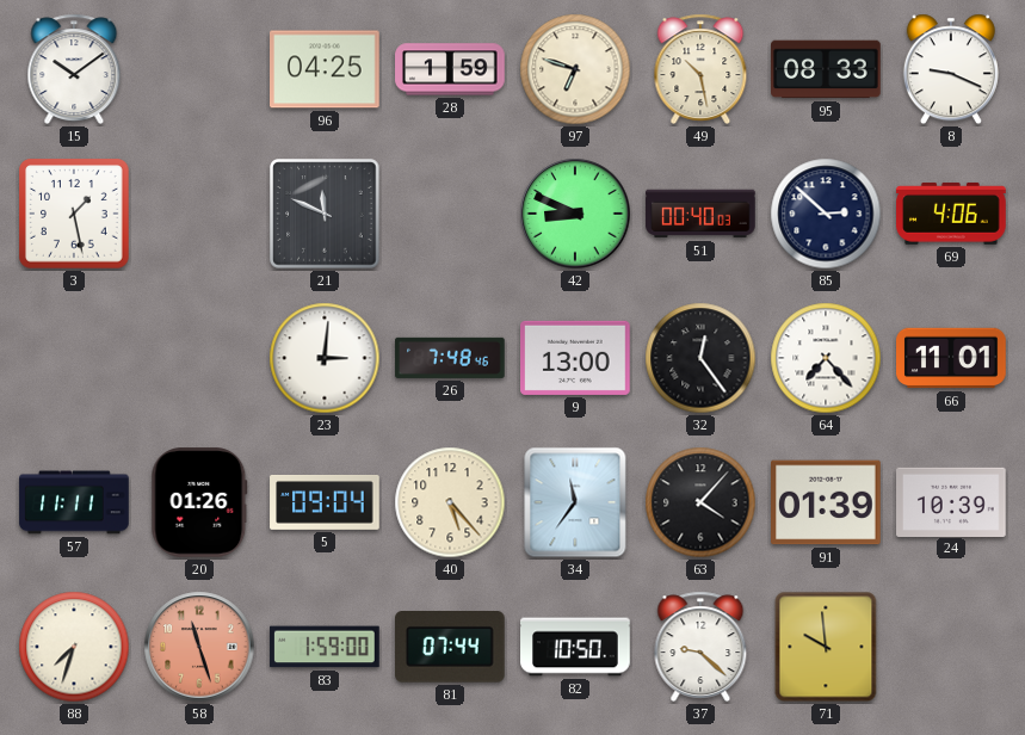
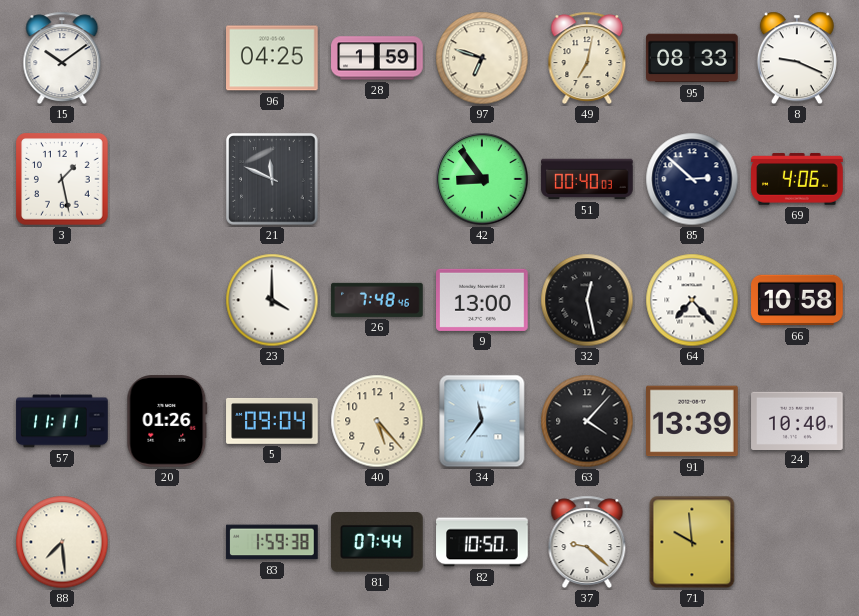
49: 10:28 -> 7:02 (587, 58)
42: 8:49 -> 8:54 (482, 179)
23: 3:01 -> 4:00 (272, 300)
32: 12:24 -> 12:28 (587, 300)
66: 11:01 -> 10:58 (797, 300)
91: 01:39 -> 13:39 (692, 421)
24: 10:39 -> 10:40 (797, 420)
88: 7:33 -> 7:29 (62, 542)
58: 11:27 -> none (199, 647)
83: 1:59:00 -> 1:59:38 (272, 542)
